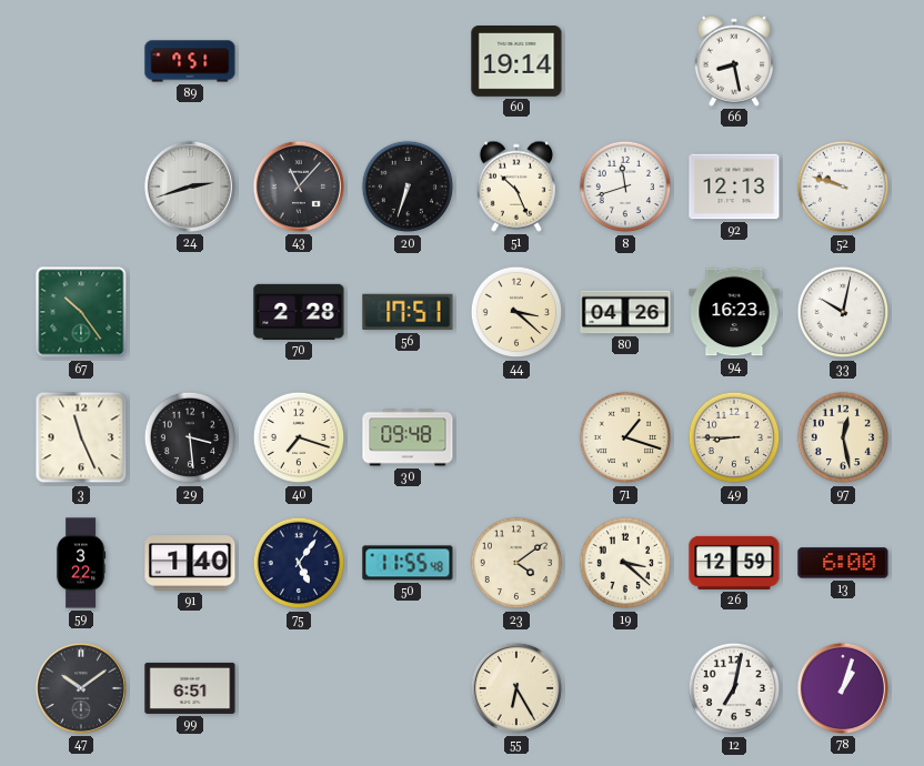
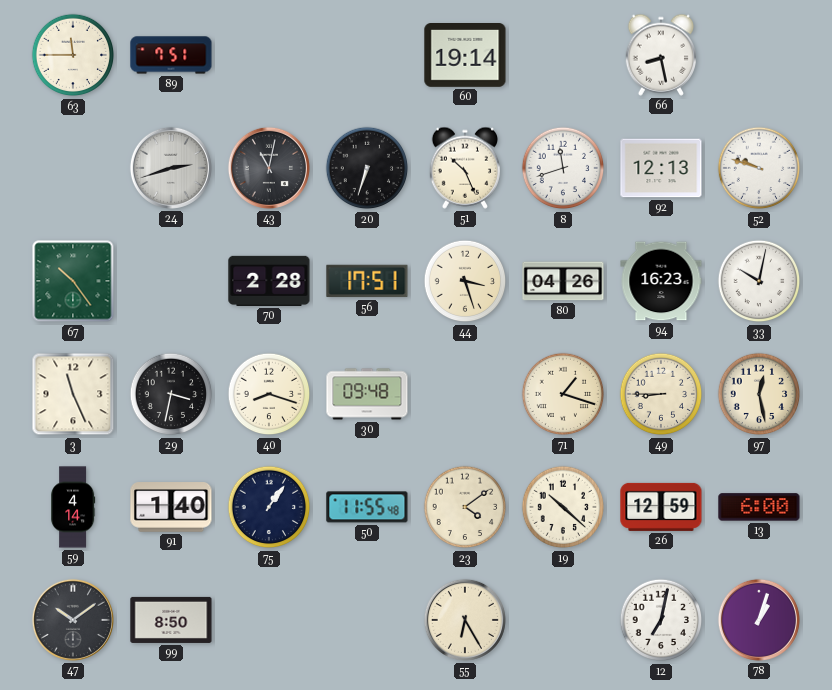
63: none -> 11:45 (73, 55)
43: 11:07 -> 11:02 (269, 168)
44: 3:22 -> 3:27 (465, 281)
29: 3:29 -> 3:32 (171, 394)
40: 7:18 -> 8:18 (269, 394)
59: 3:22 -> 4:14 (74, 507)
75: 5:06 -> 1:06 (269, 507)
19: 3:22 -> 10:22 (563, 507)
99: 6:51 -> 8:50 (171, 620)
